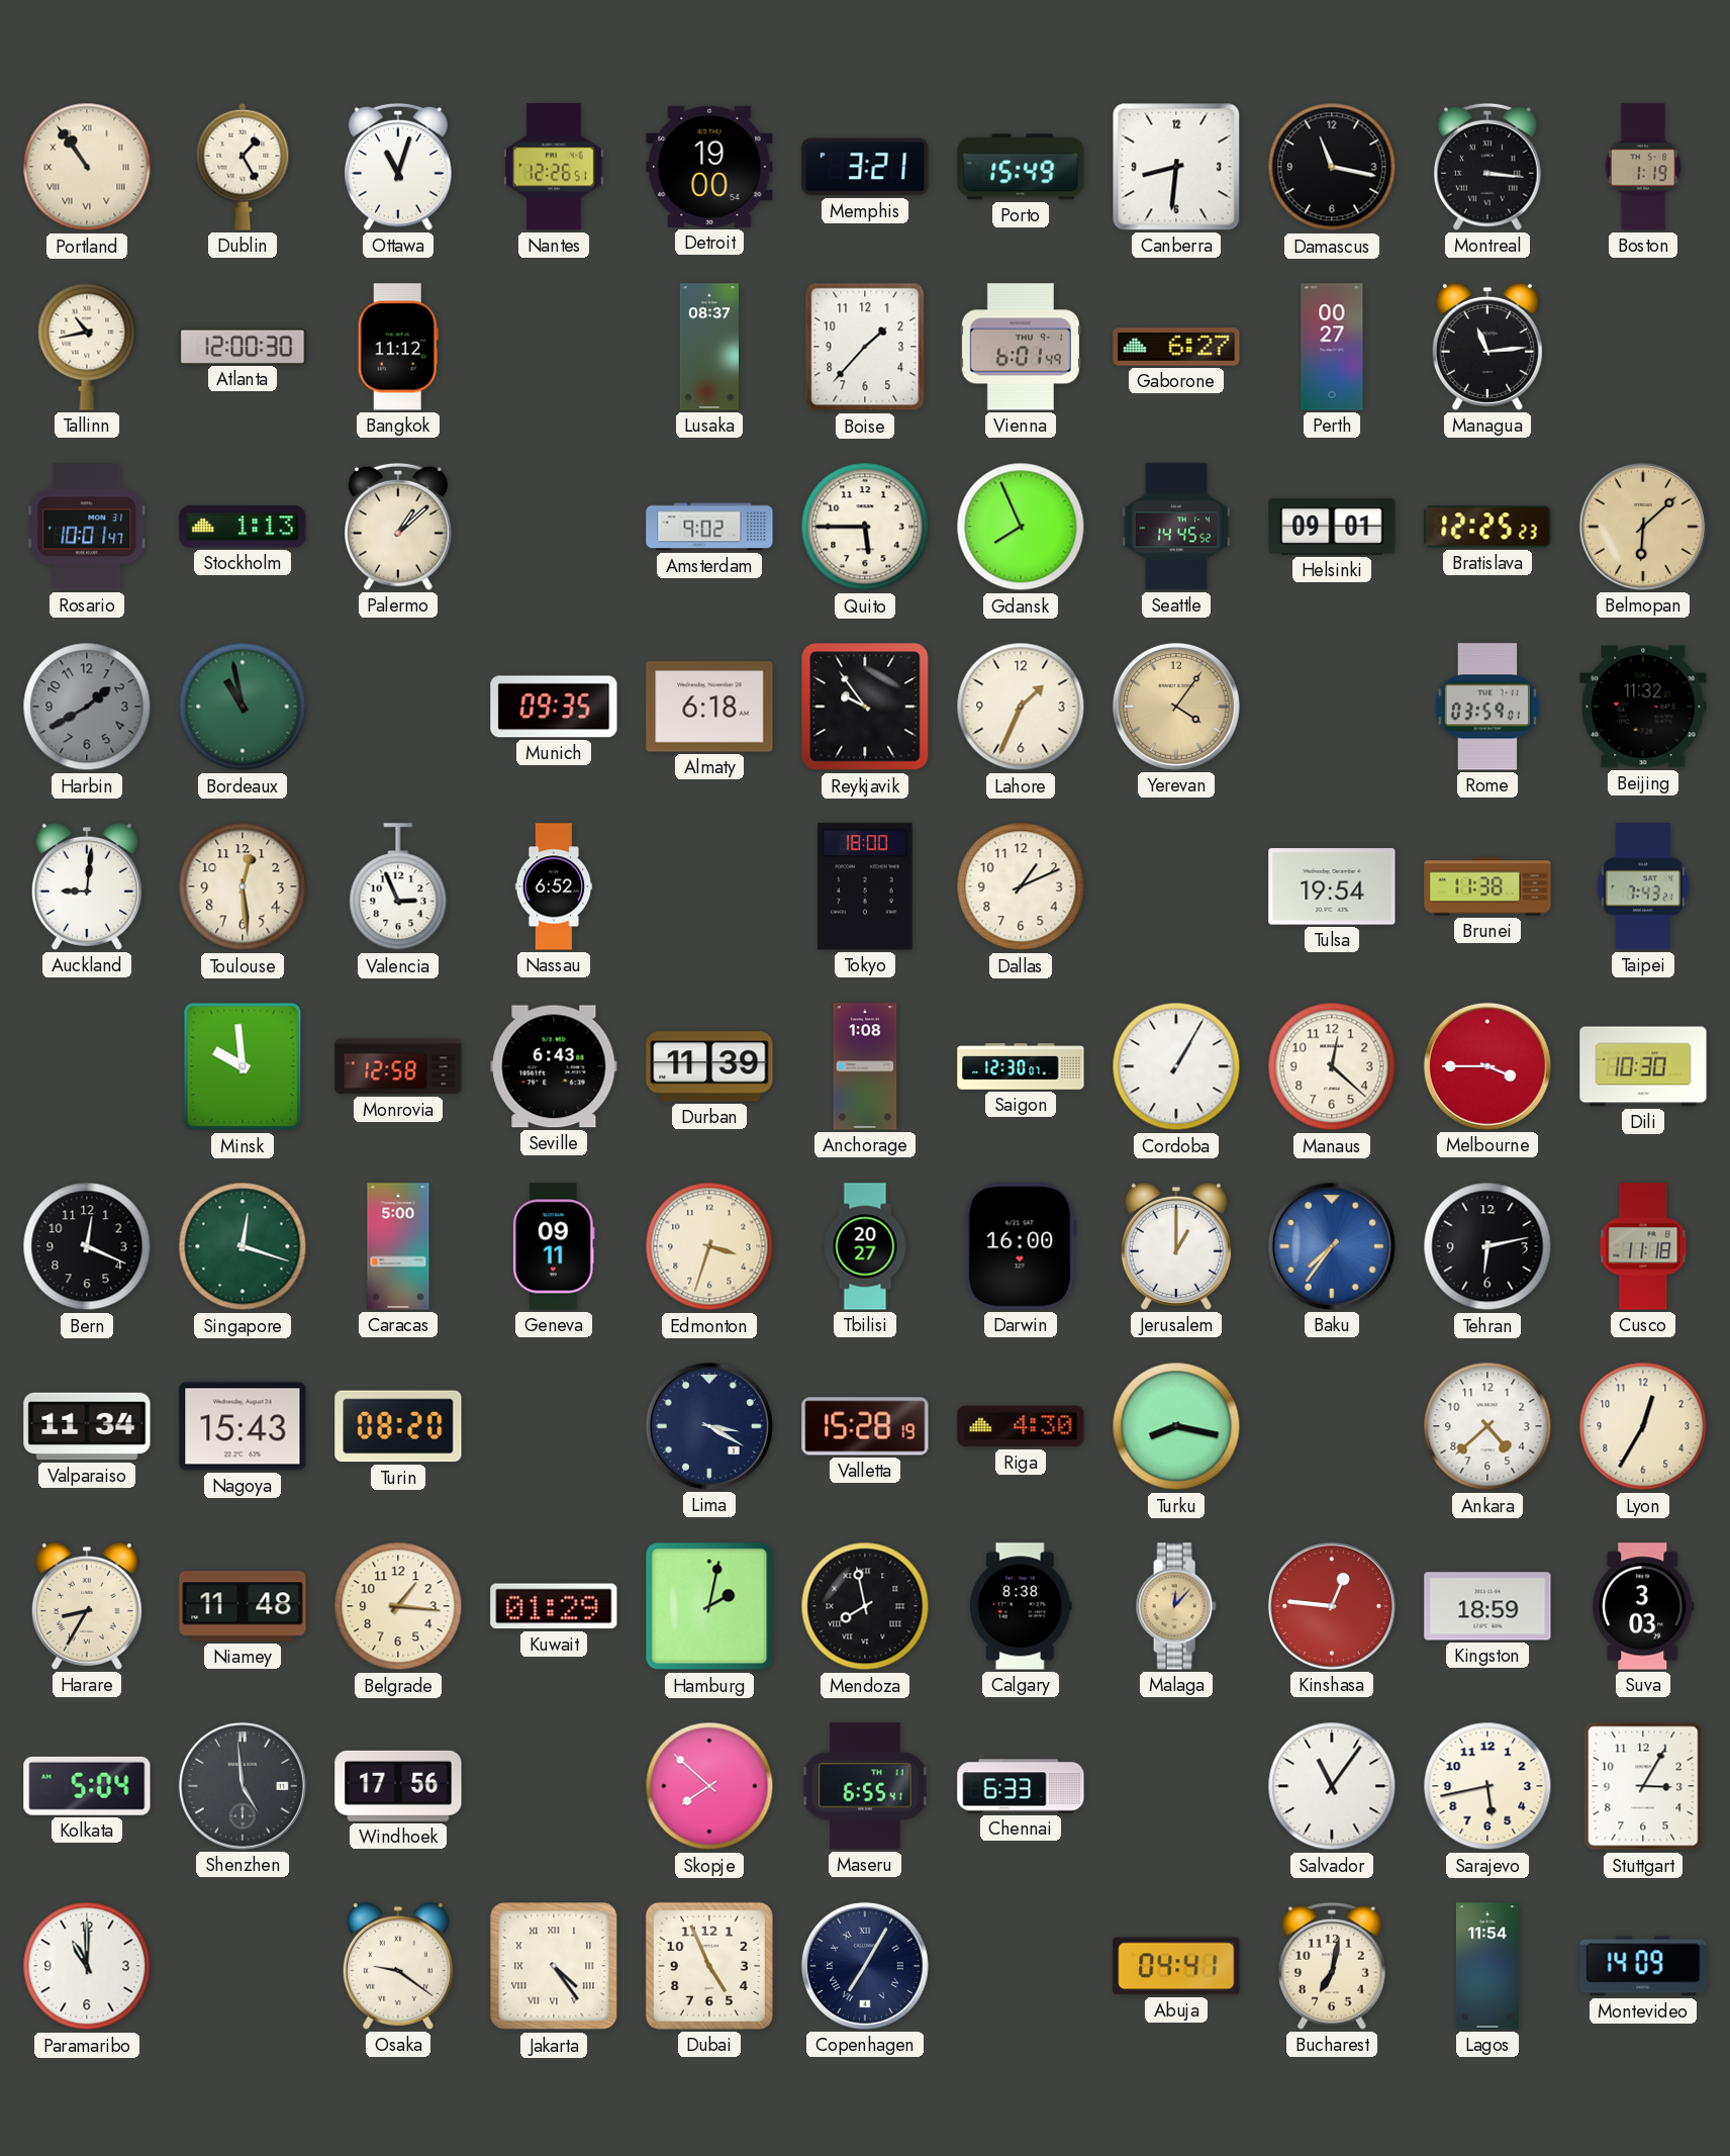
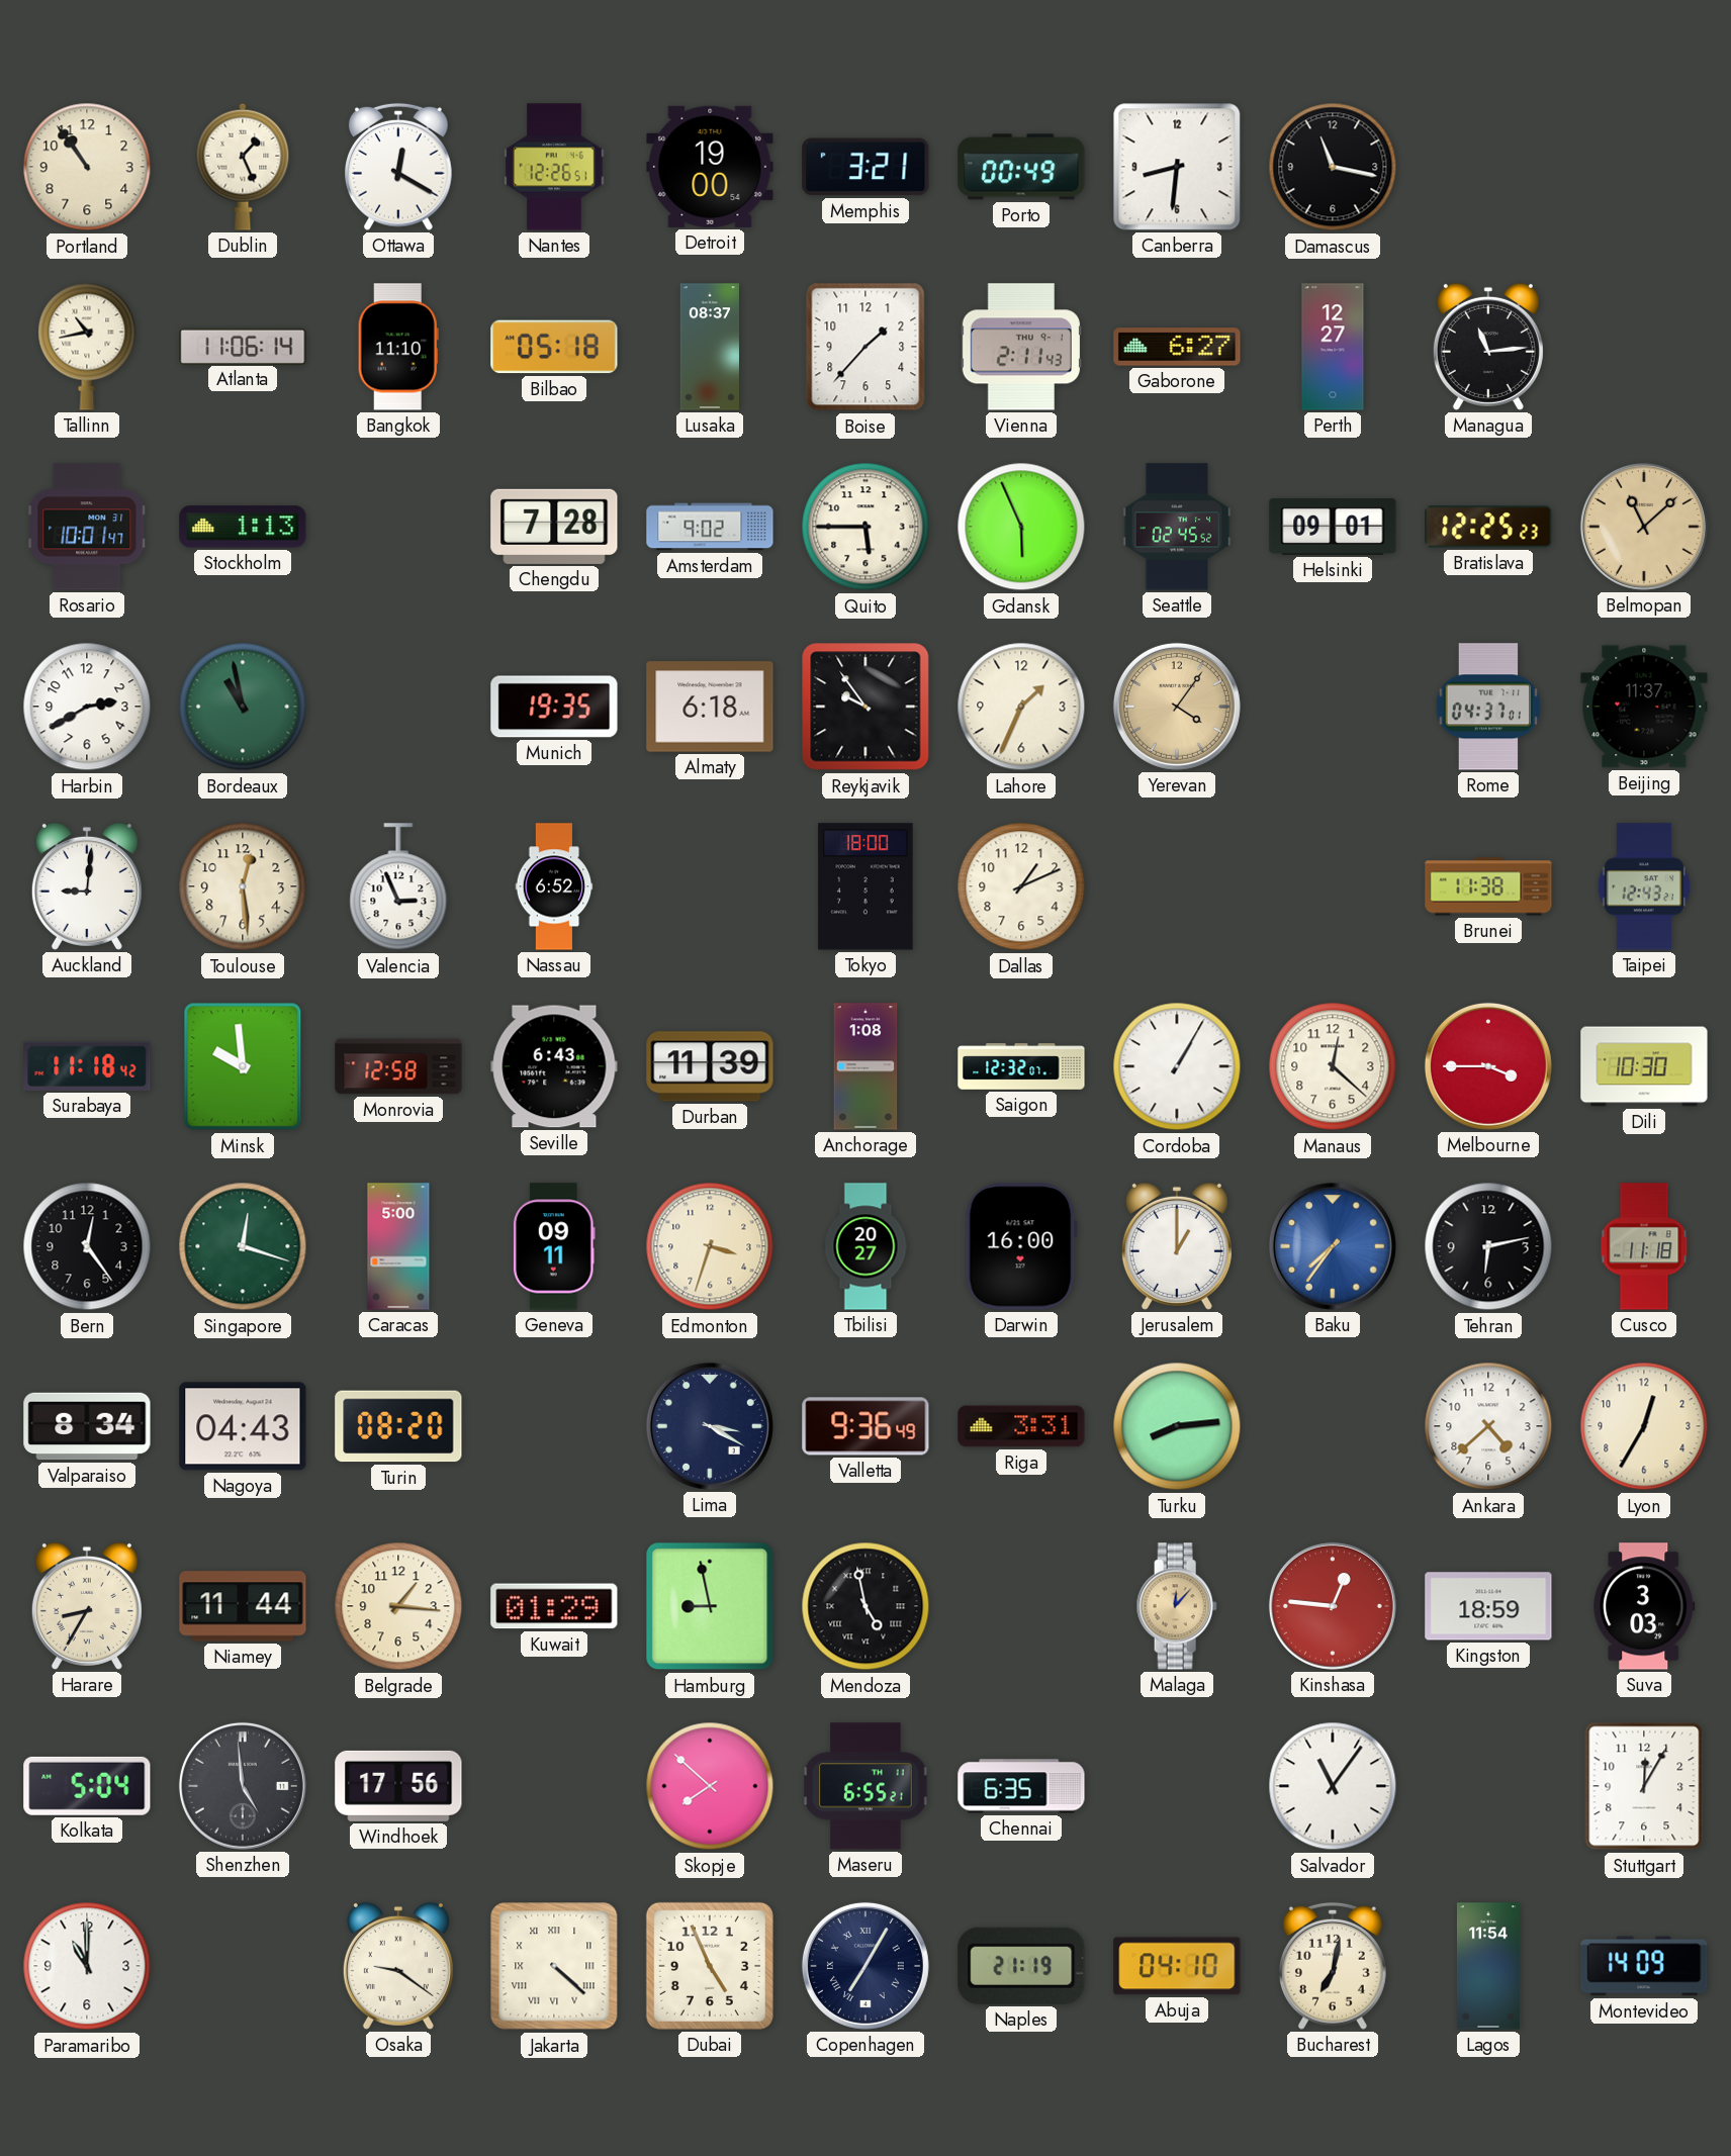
Portland numerals: Roman -> Arabic (87, 167)
Dublin: 1:25 -> 1:26 (243, 167)
Ottawa: 11:03 -> 12:20 (399, 167)
Porto: 15:49 -> 00:49 (1021, 167)
Montreal: 3:16 -> none (1488, 167)
Boston: 1:19 -> none (1643, 167)
Atlanta: 12:00 -> 11:06 (243, 346)
Bangkok: 11:12 -> 11:10 (398, 347)
Bilbao: none -> 05:18 (554, 347)
Vienna: 6:01 -> 2:11 (1020, 347)
Perth: 00:27 -> 12:27 (1333, 347)
Palermo: 1:08 -> none (399, 527)
Chengdu: none -> 7:28 (554, 527)
Gdansk: 7:56 -> 5:56 (1021, 527)
Seattle: 14:45 -> 02:45 (1177, 527)
Belmopan: 6:08 -> 11:08 (1644, 527)
Harbin: 1:40 -> 2:40 (87, 707)
Harbin dial: grey -> white (87, 707)
Munich: 09:35 -> 19:35 (554, 707)
Rome: 03:59 -> 04:37 (1488, 707)
Beijing: 11:32 -> 11:37 (1644, 707)
Tulsa: 19:54 -> none (1332, 886)
Taipei: 7:43 -> 12:43 (1644, 886)
Surabaya: none -> 11:18 (87, 1066)
Saigon: 12:30 -> 12:32 (1021, 1066)
Bern: 12:19 -> 12:24 (87, 1246)
Valparaiso: 11:34 -> 8:34 (87, 1426)
Nagoya: 15:43 -> 04:43 (243, 1426)
Valletta: 15:28 -> 9:36 (865, 1426)
Riga: 4:30 -> 3:31 (1021, 1426)
Turku: 8:17 -> 8:14 (1177, 1426)
Niamey: 11:48 -> 11:44 (243, 1606)
Hamburg: 2:02 -> 8:58 (710, 1606)
Mendoza: 7:58 -> 4:58 (865, 1606)
Calgary: 8:38 -> none (1021, 1606)
Maseru: 6:55:41 -> 6:55:21 (865, 1786)
Chennai: 6:33 -> 6:35 (1021, 1786)
Sarajevo: 5:43 -> none (1487, 1786)
Stuttgart: 3:05 -> 12:05 (1644, 1786)
Jakarta: 4:24 -> 4:22 (554, 1966)
Naples: none -> 21:19 (1021, 1966)
Abuja: 04:41 -> 04:10 (1177, 1966)
